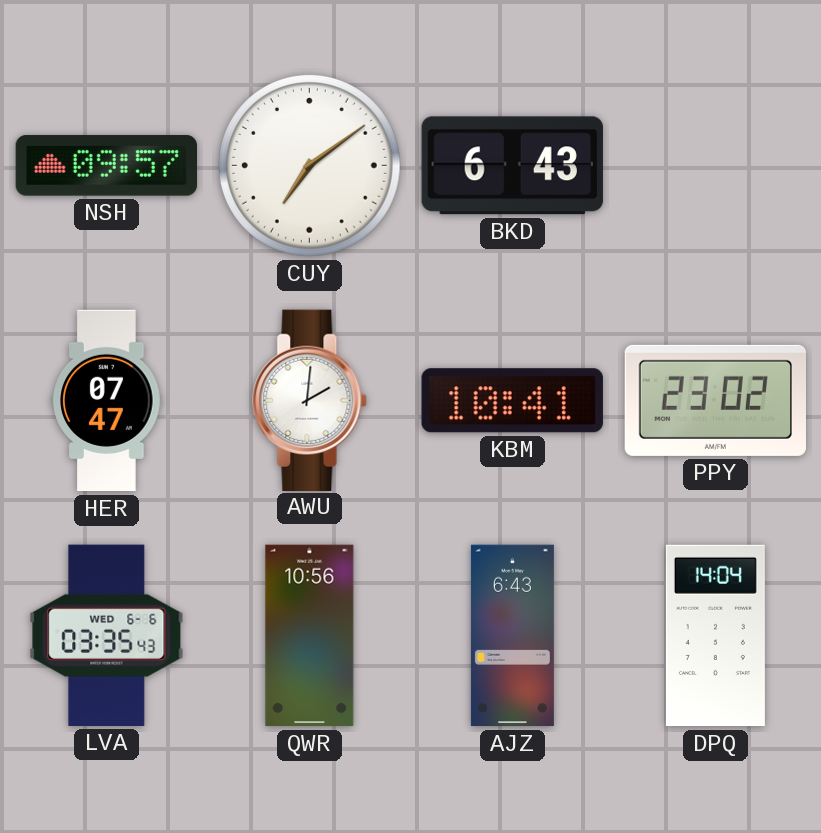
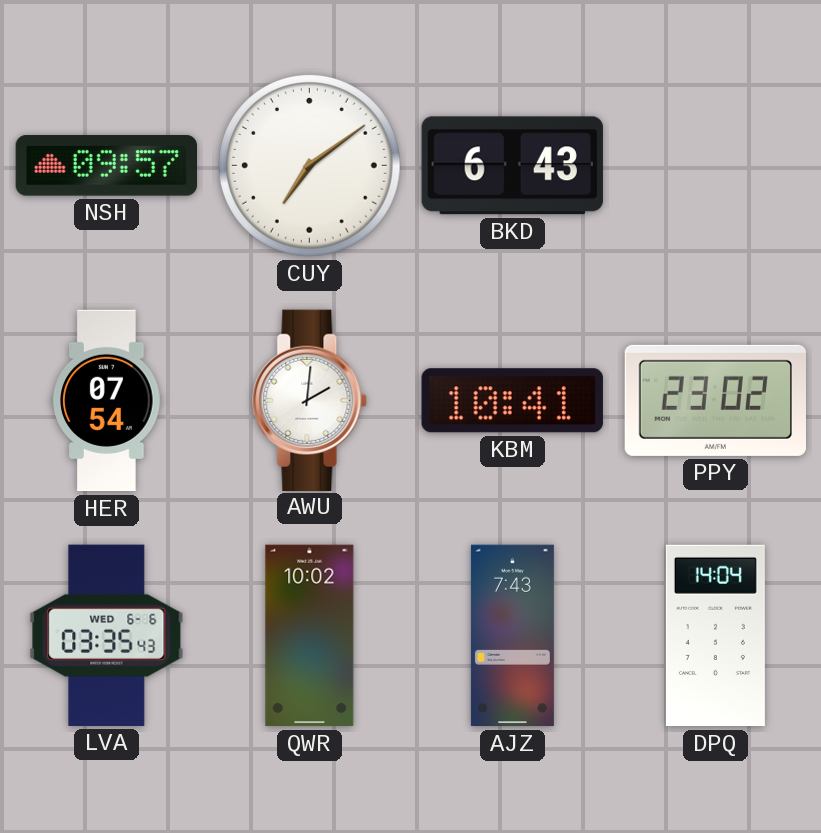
HER: 07:47 -> 07:54 (107, 401)
QWR: 10:56 -> 10:02 (310, 636)
AJZ: 6:43 -> 7:43 (512, 636)
